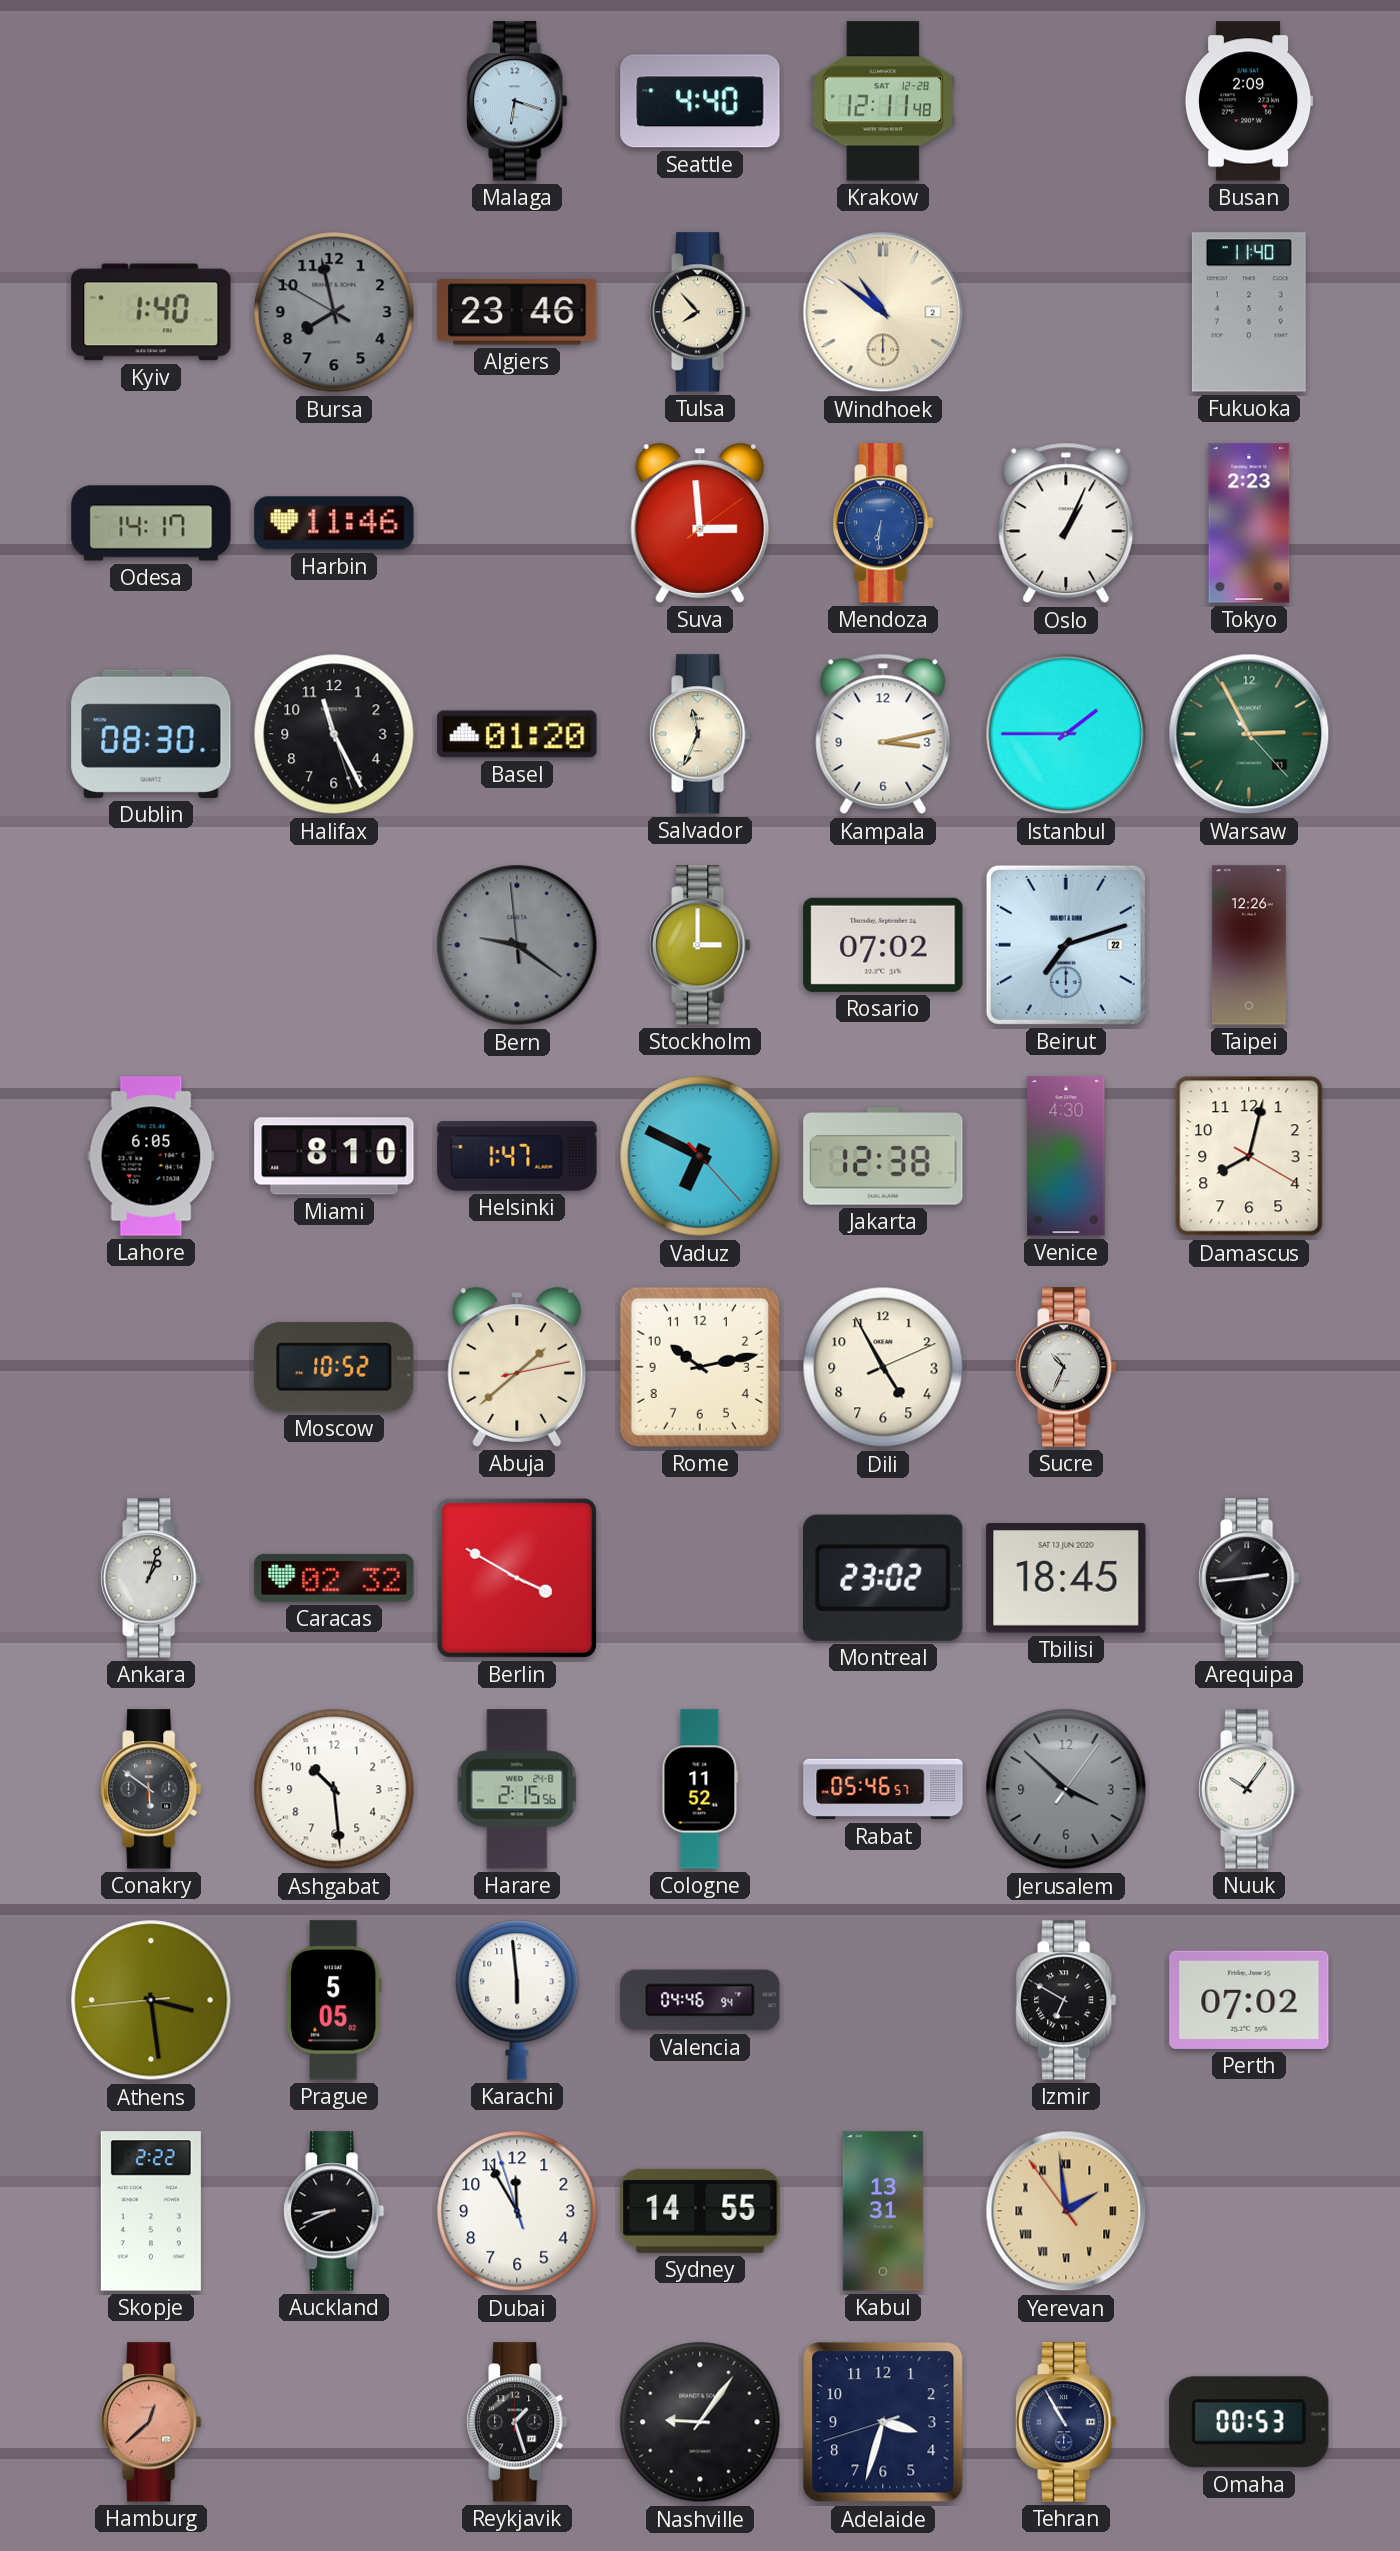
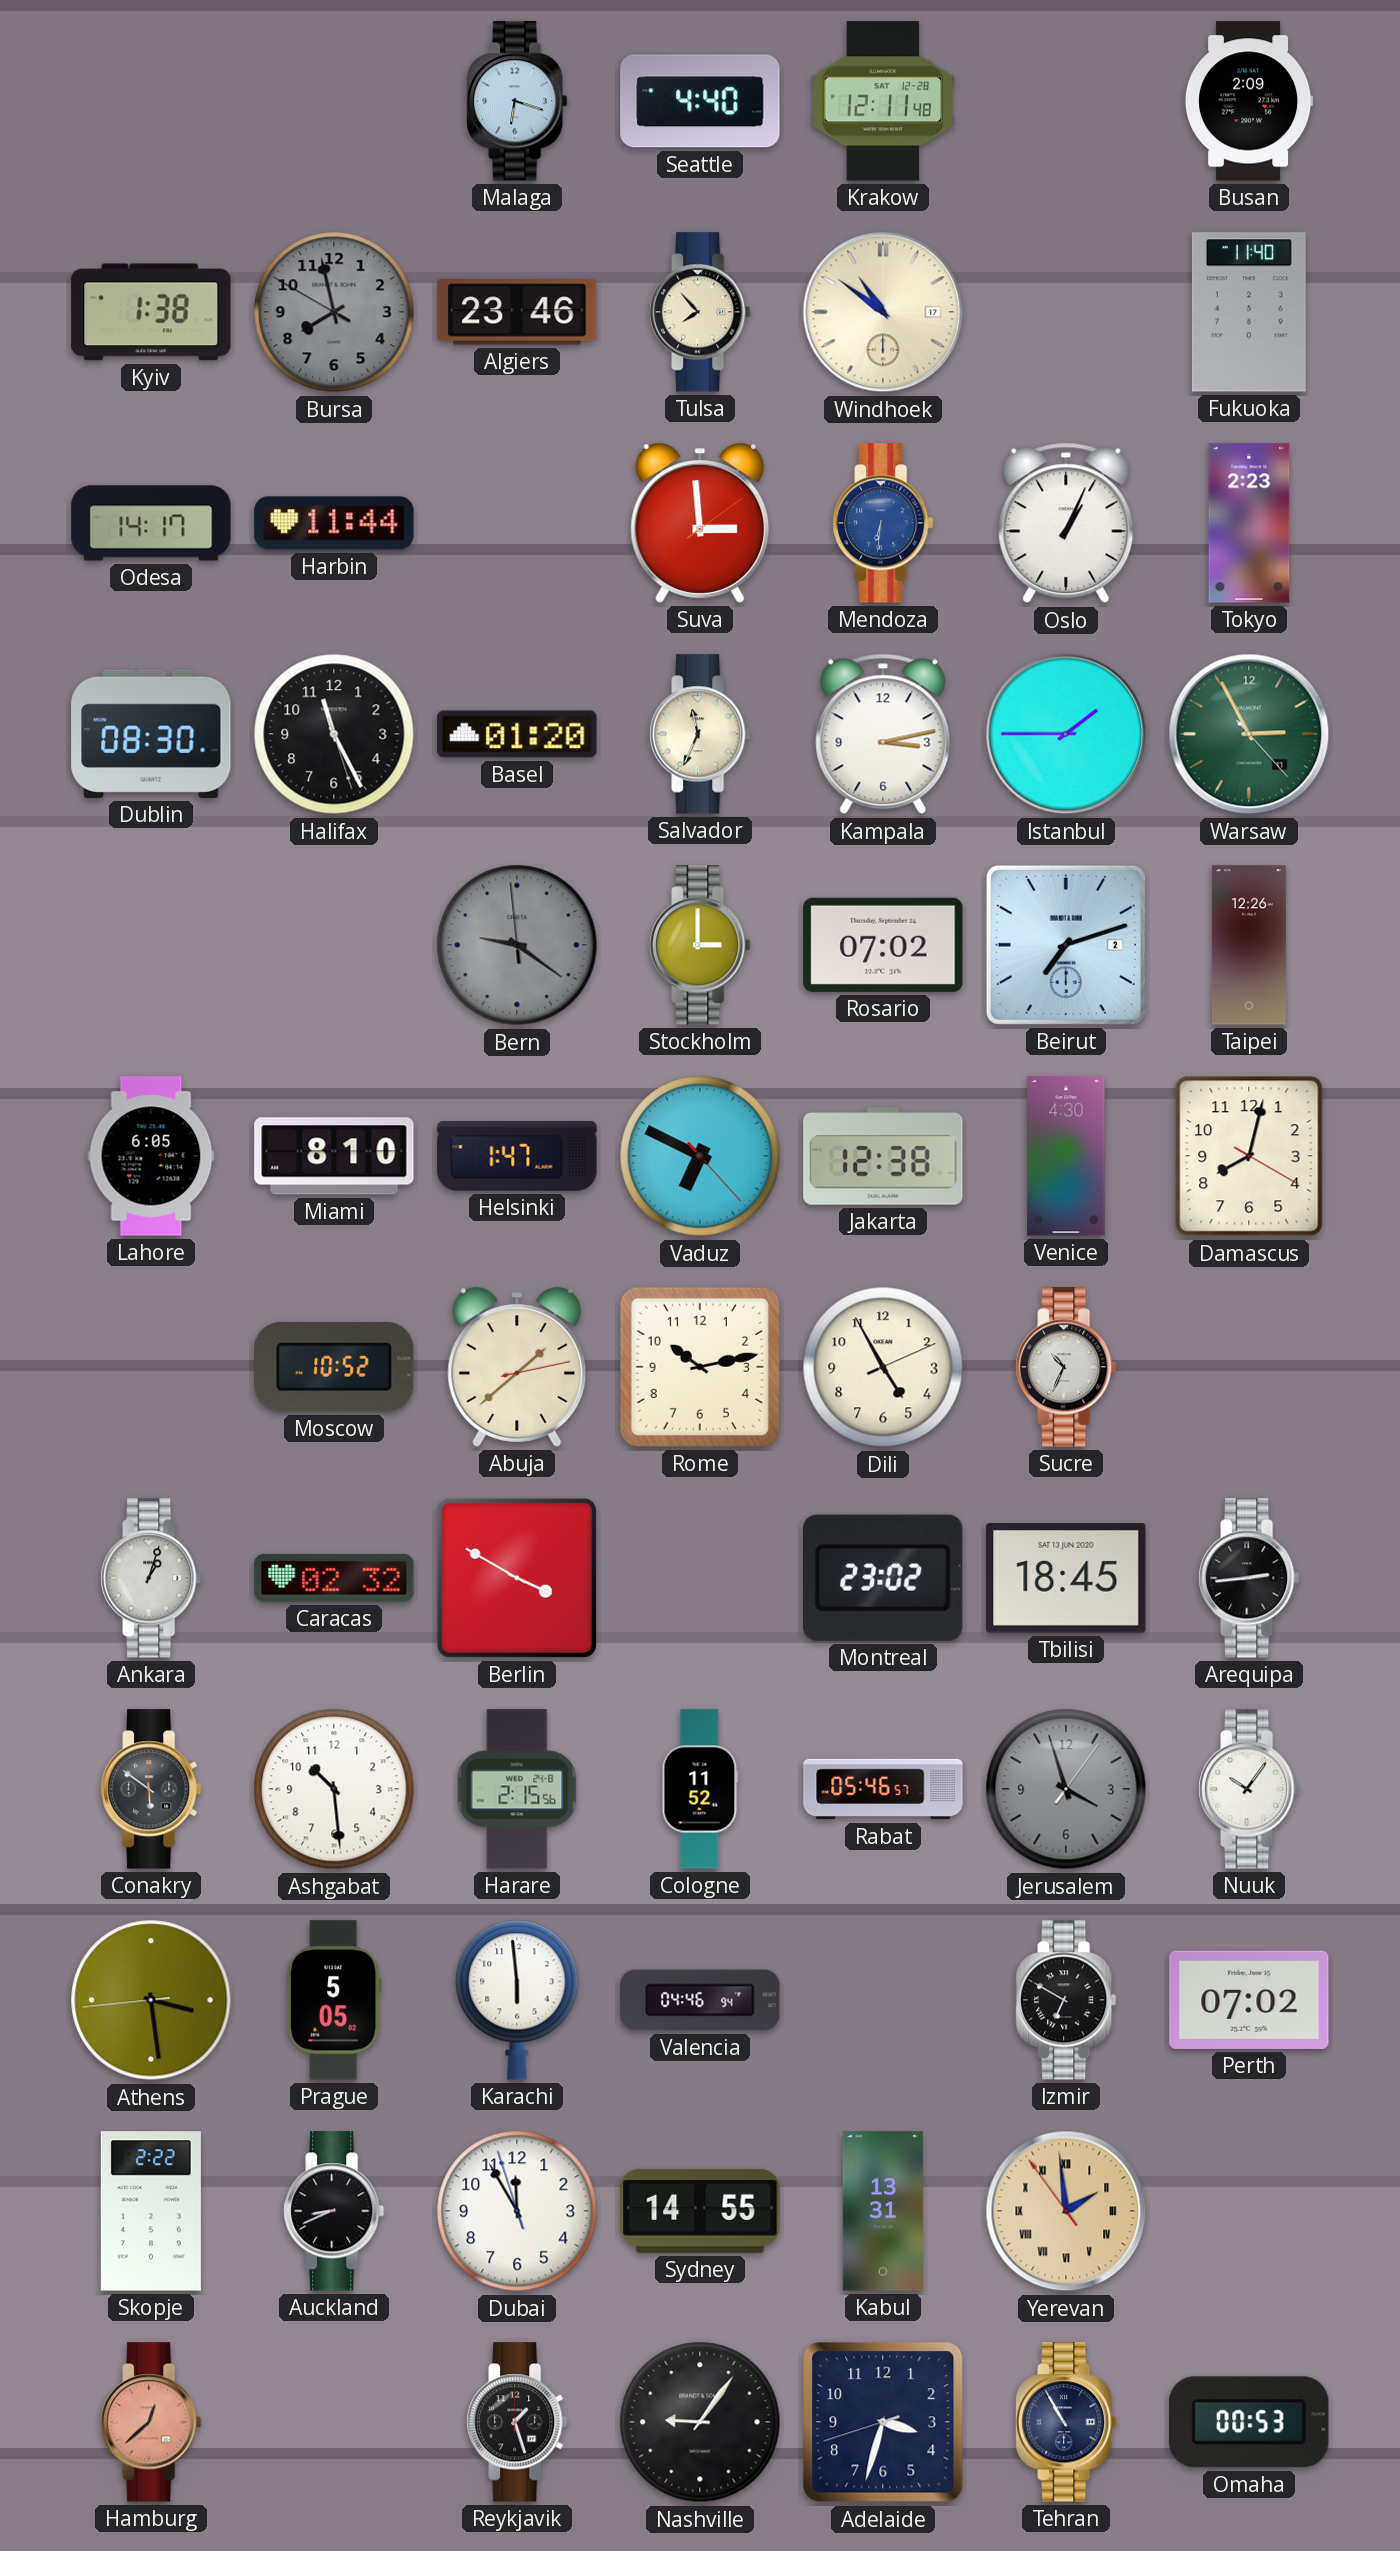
Kyiv: 1:40 -> 1:38 (151, 312)
Windhoek date: 2 -> 17 (883, 312)
Harbin: 11:46 -> 11:44 (334, 523)
Beirut date: 22 -> 2 (1066, 945)
Jerusalem: 3:52 -> 3:57 (1066, 1789)
